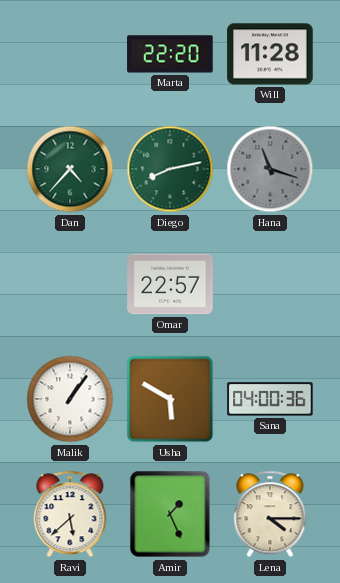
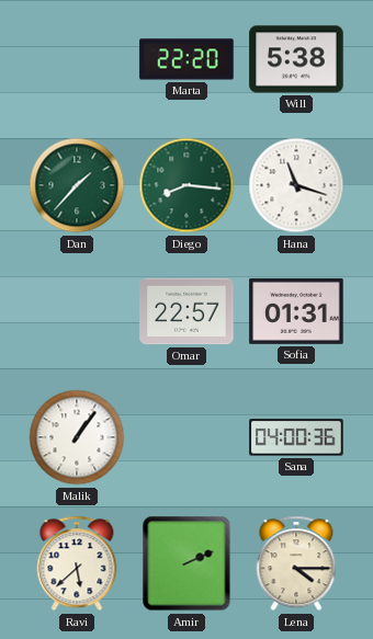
Will: 11:28 -> 5:38 (296, 59)
Dan: 4:37 -> 1:37 (77, 185)
Diego: 8:13 -> 8:16 (187, 185)
Hana dial: grey -> white (296, 185)
Sofia: none -> 01:31 (296, 311)
Usha: 5:50 -> none (170, 399)
Amir: 1:26 -> 2:11 (187, 563)
